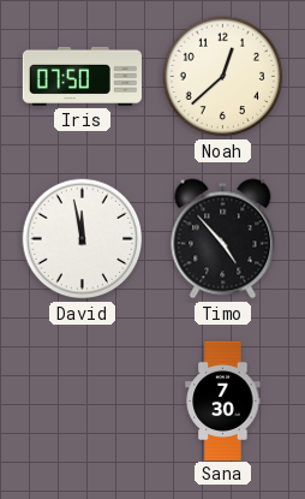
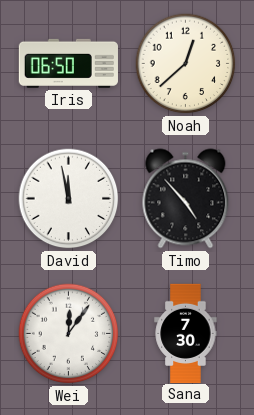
Iris: 07:50 -> 06:50 (68, 63)
Wei: none -> 12:06 (69, 334)
